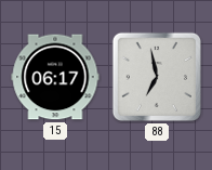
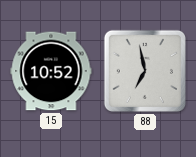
15: 06:17 -> 10:52 (51, 71)
